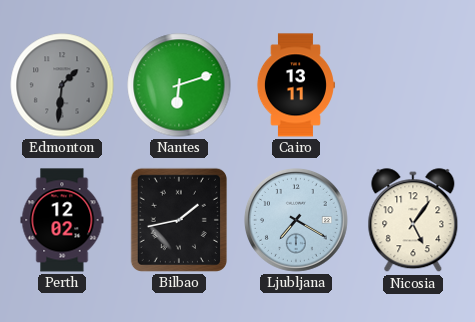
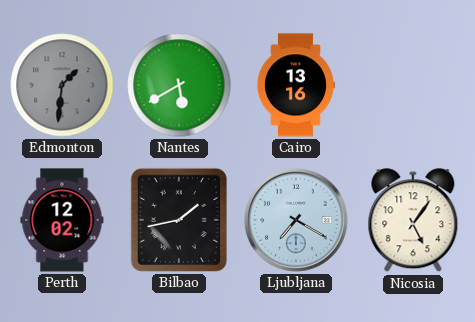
Nantes: 6:12 -> 5:40 (179, 85)
Cairo: 13:11 -> 13:16 (295, 85)
